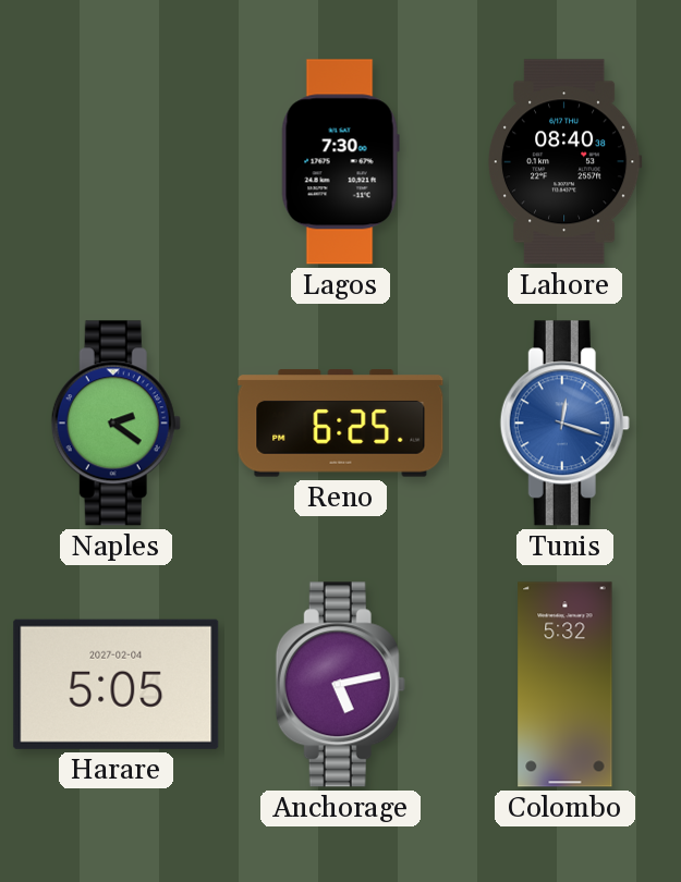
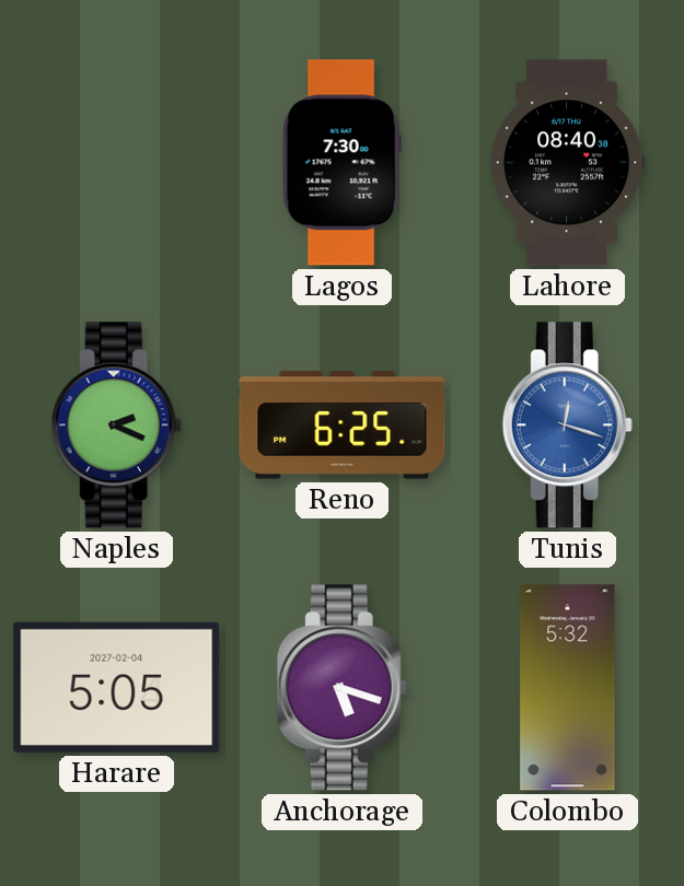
Naples: 2:21 -> 2:19 (116, 425)
Anchorage: 5:13 -> 5:18 (341, 688)
